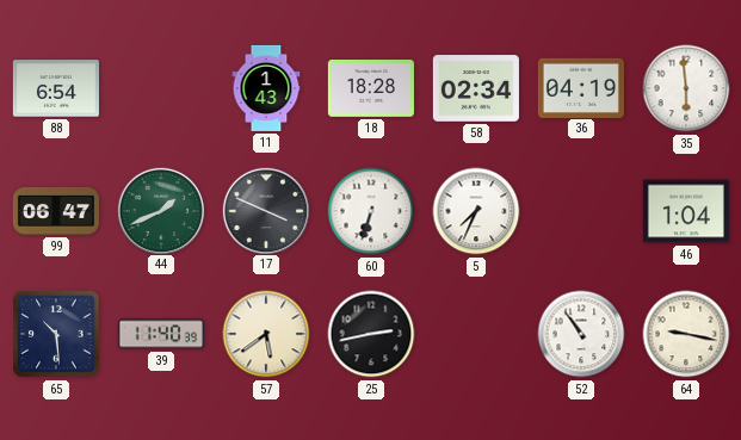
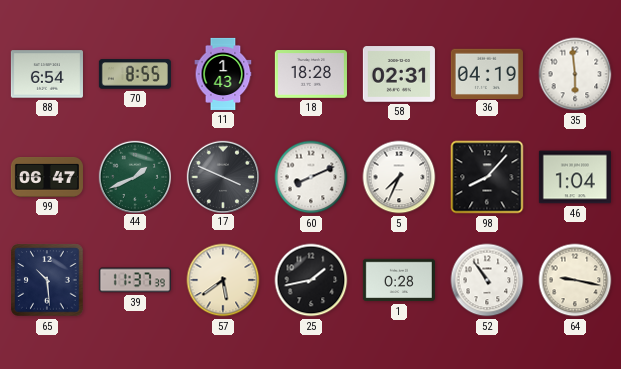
70: none -> 8:55 (135, 74)
58: 02:34 -> 02:31 (399, 74)
60: 6:33 -> 8:11 (311, 177)
98: none -> 8:07 (487, 177)
39: 11:40 -> 11:37 (135, 280)
25: 2:43 -> 1:43 (311, 280)
1: none -> 0:28 (399, 280)
